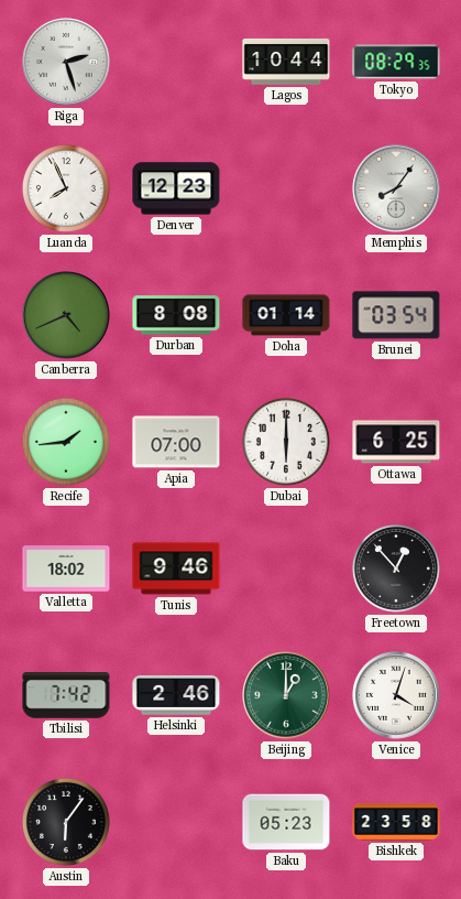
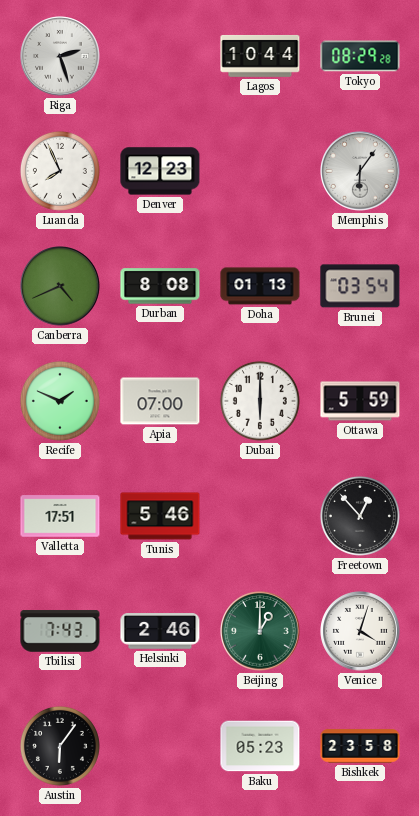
Tokyo: 08:29:35 -> 08:29:28 (360, 56)
Memphis: 8:06 -> 6:06 (360, 171)
Doha: 01:14 -> 01:13 (260, 286)
Recife: 1:44 -> 1:49 (60, 401)
Ottawa: 6:25 -> 5:59 (360, 401)
Valletta: 18:02 -> 17:51 (60, 516)
Tunis: 9:46 -> 5:46 (160, 516)
Tbilisi: 7:42 -> 7:43 (60, 631)
